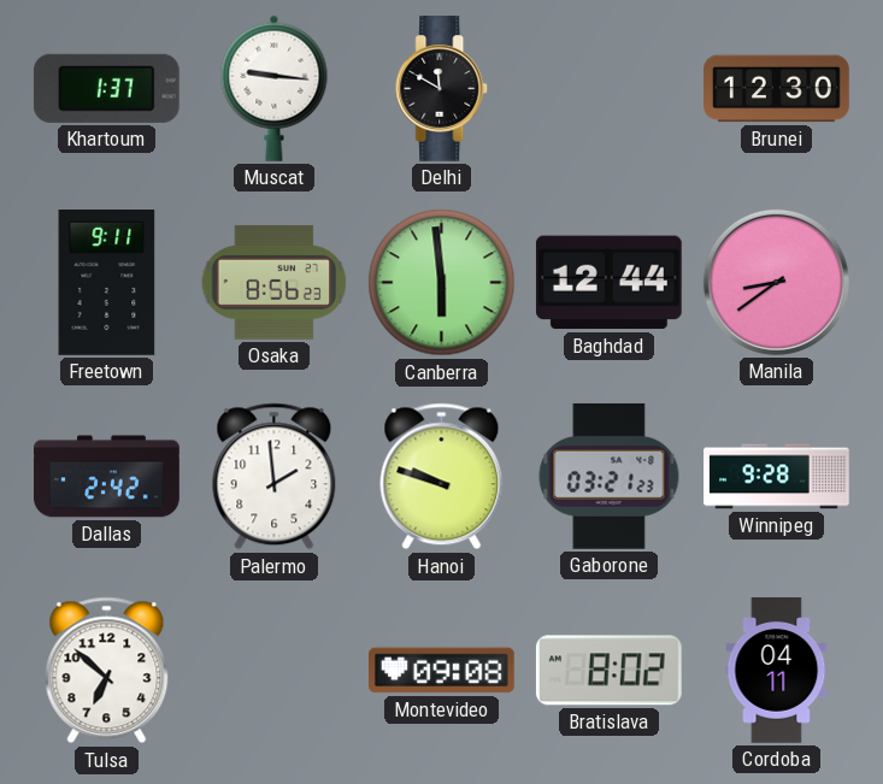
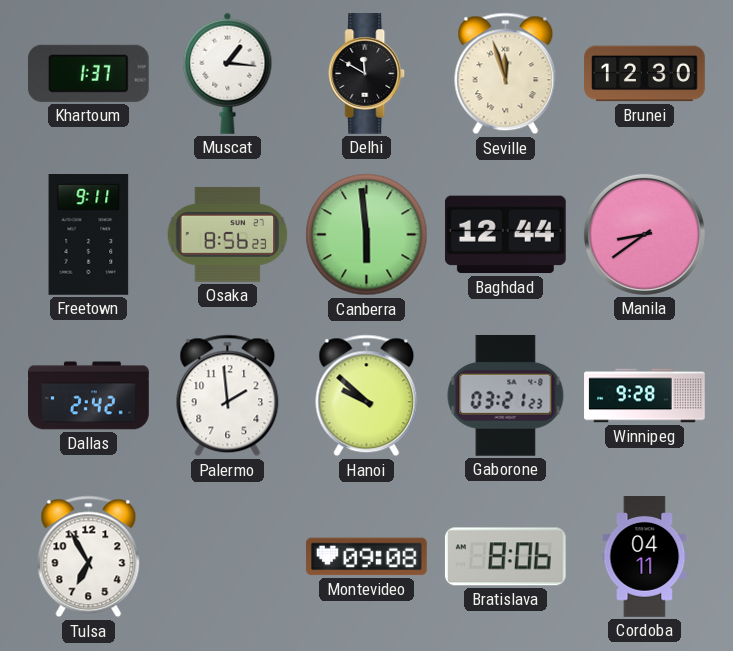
Muscat: 9:16 -> 1:16 (228, 73)
Seville: none -> 11:57 (506, 74)
Hanoi: 9:48 -> 9:52 (367, 396)
Tulsa: 6:52 -> 6:55 (89, 557)
Bratislava: 8:02 -> 8:06 (505, 557)
